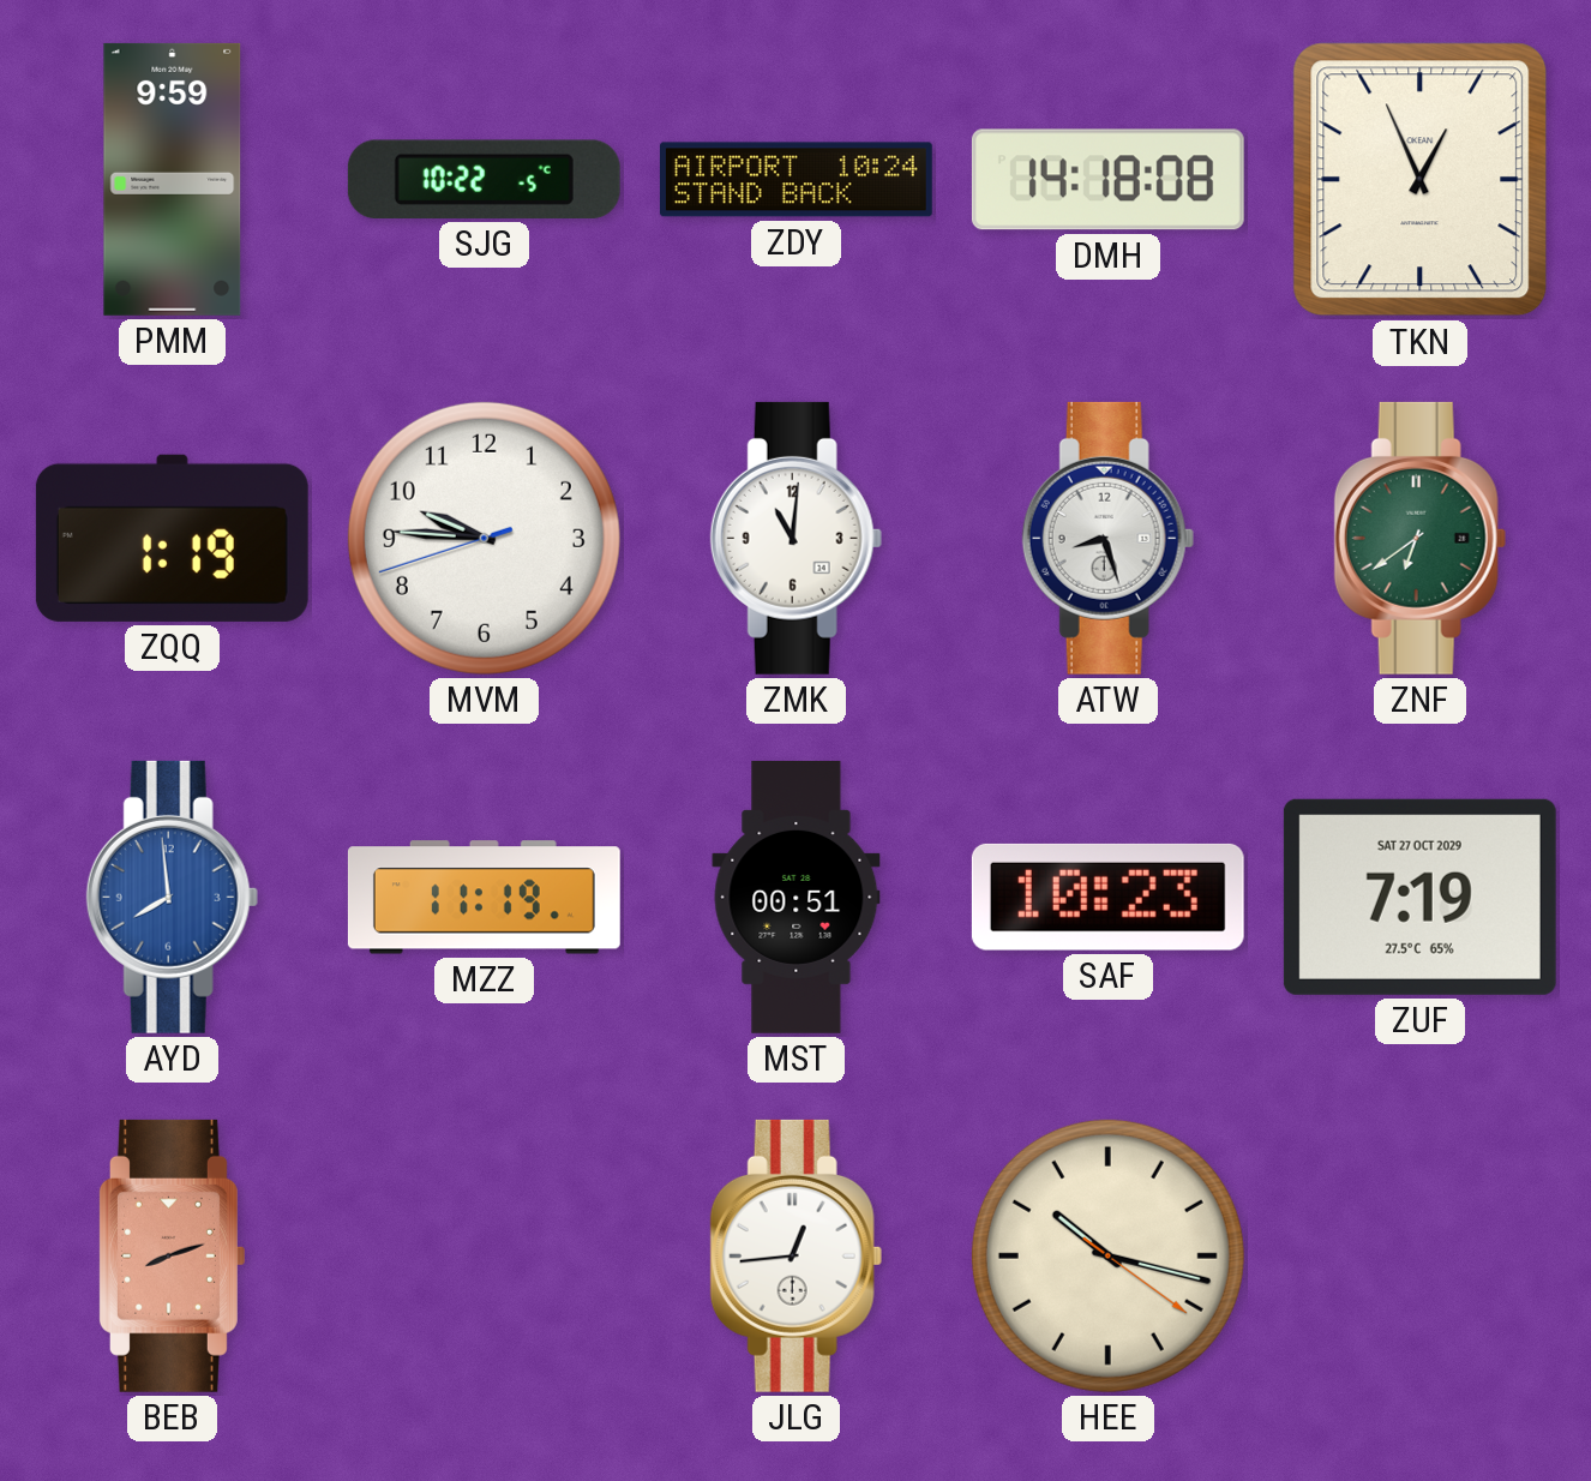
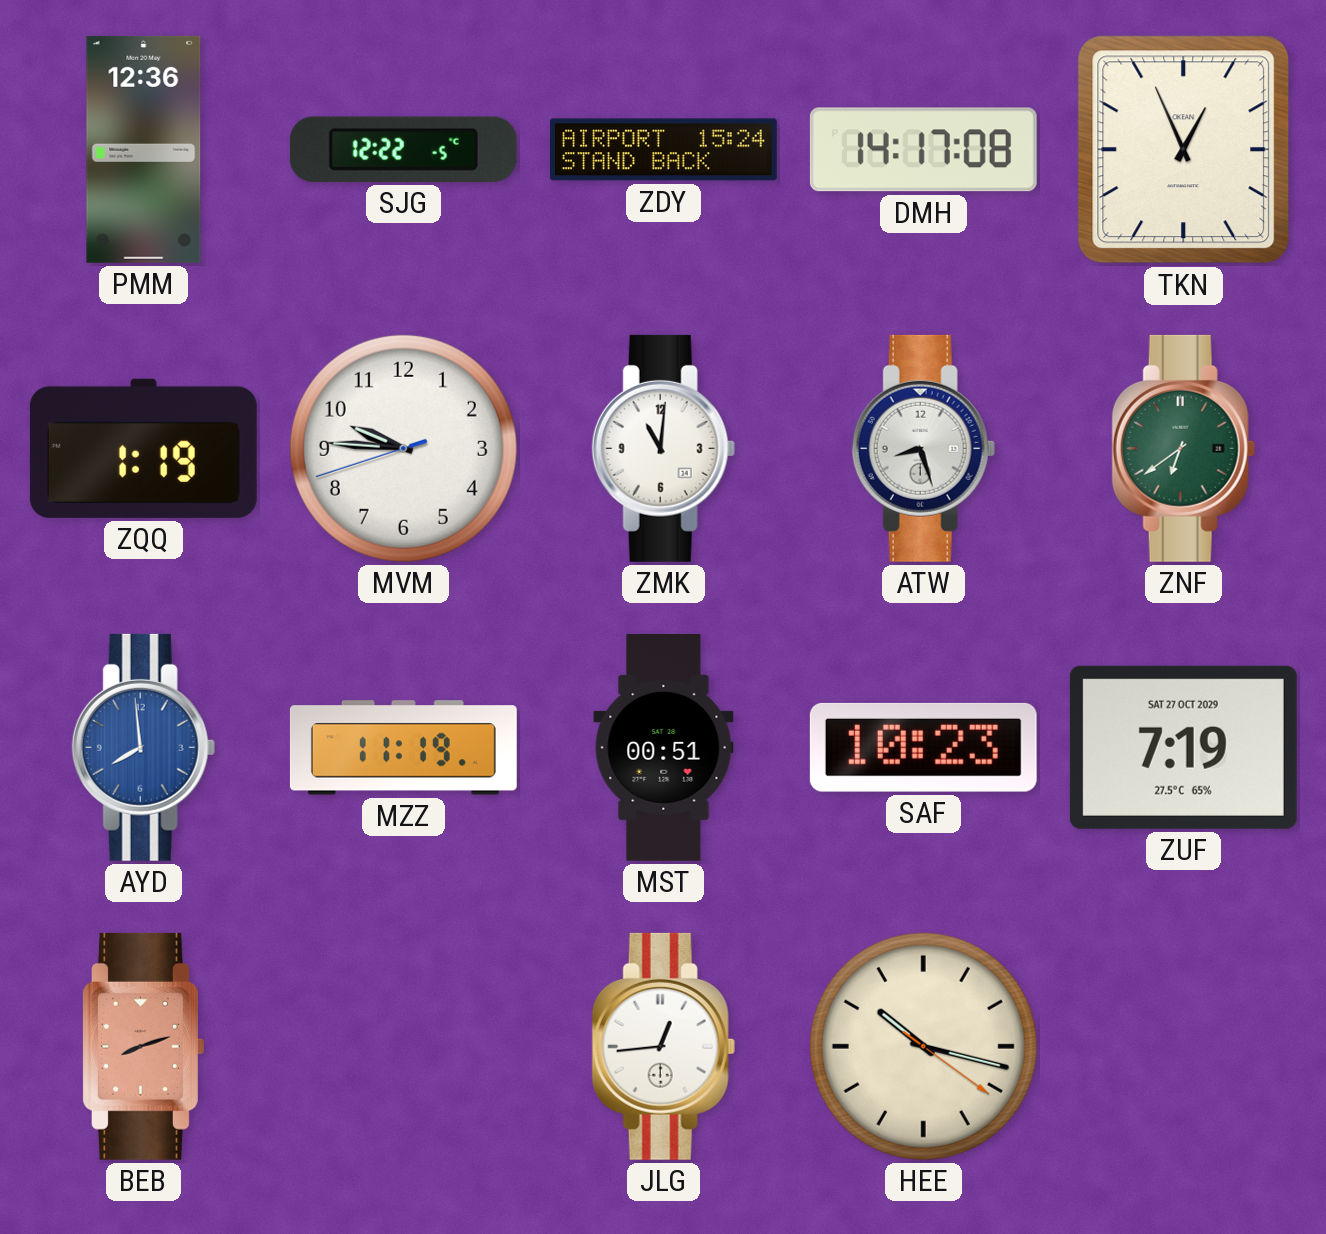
PMM: 9:59 -> 12:36 (144, 149)
SJG: 10:22 -> 12:22 (403, 149)
ZDY: 10:24 -> 15:24 (663, 150)
DMH: 14:18 -> 14:17 (923, 150)
